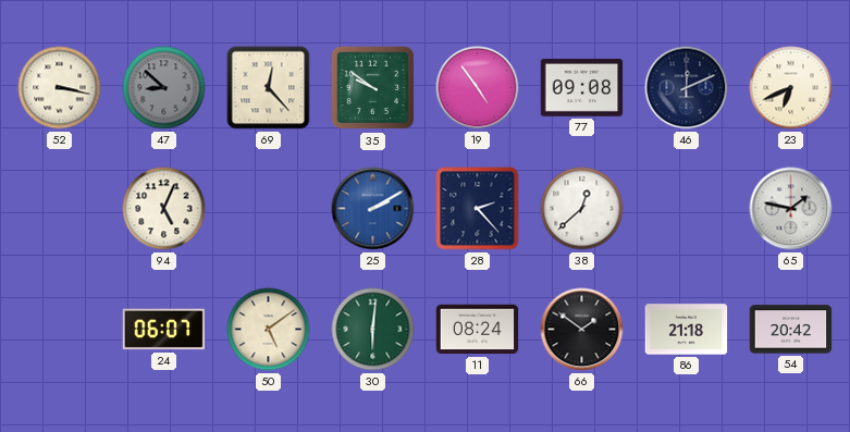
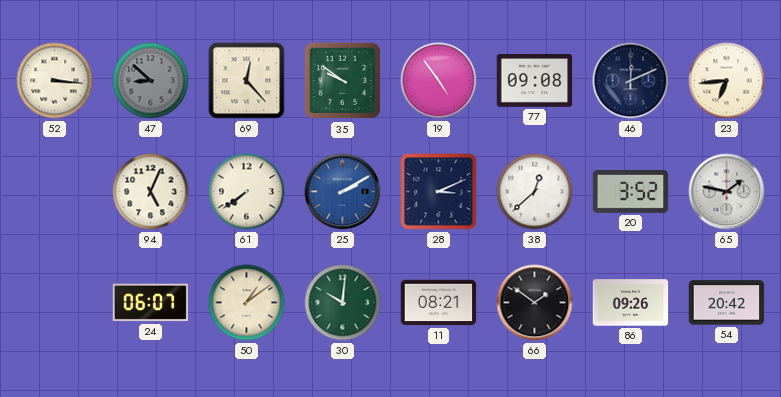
52: 3:17 -> 3:16 (55, 81)
23: 6:41 -> 6:44 (727, 81)
61: none -> 7:39 (247, 192)
28: 2:23 -> 3:11 (439, 192)
20: none -> 3:52 (631, 191)
50: 5:09 -> 1:09 (247, 303)
30: 6:01 -> 10:01 (343, 303)
11: 08:24 -> 08:21 (439, 303)
86: 21:18 -> 09:26 (631, 303)
